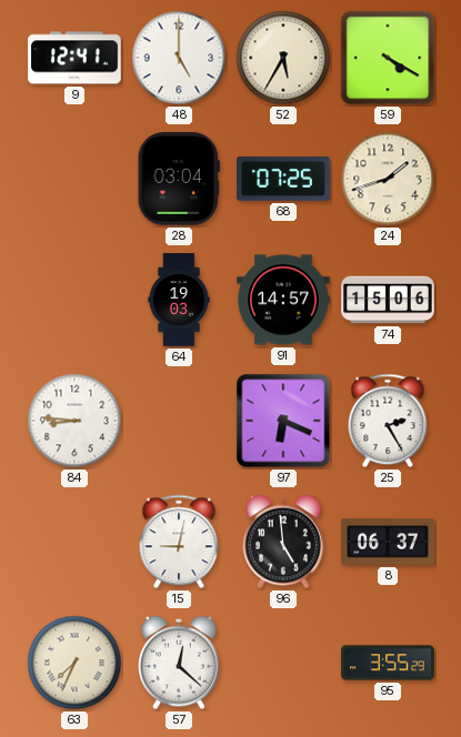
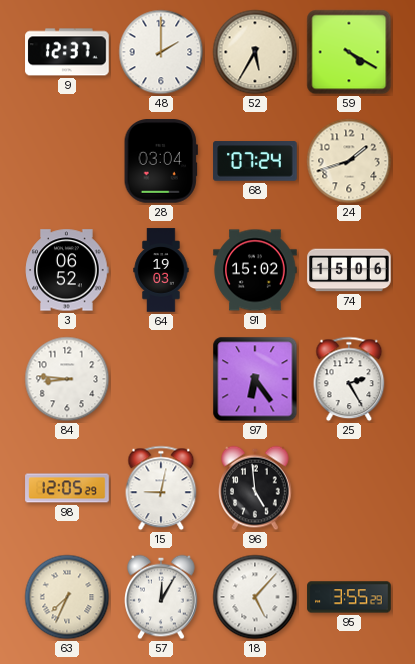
9: 12:41 -> 12:37 (67, 52)
48: 5:00 -> 2:00 (161, 52)
68: 07:25 -> 07:24 (255, 161)
3: none -> 06:52 (67, 270)
91: 14:57 -> 15:02 (255, 270)
97: 6:19 -> 6:24 (255, 379)
98: none -> 12:05 (67, 488)
8: 06:37 -> none (388, 542)
57: 12:22 -> 12:05 (161, 597)
18: none -> 5:07 (255, 597)
